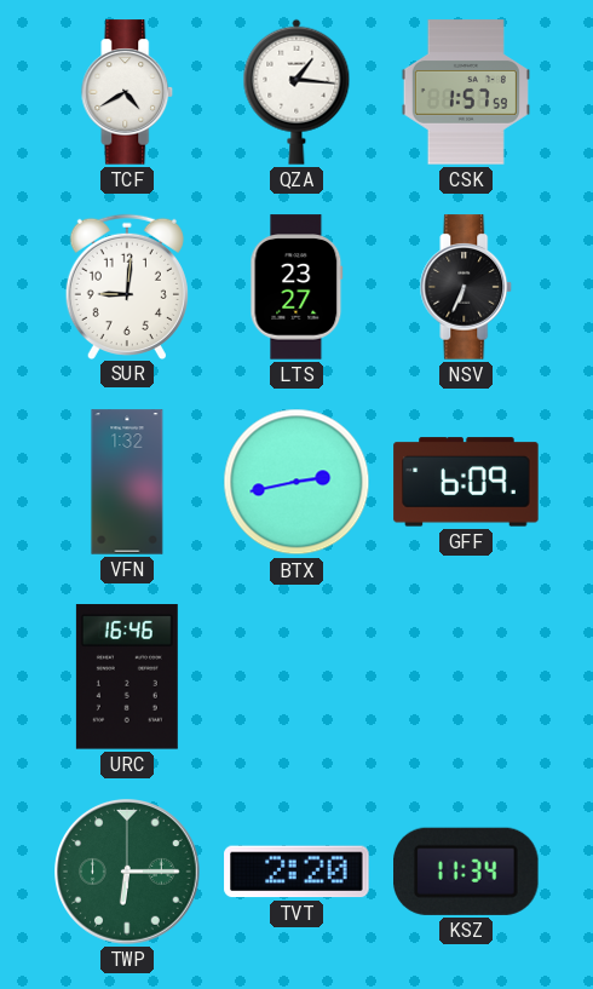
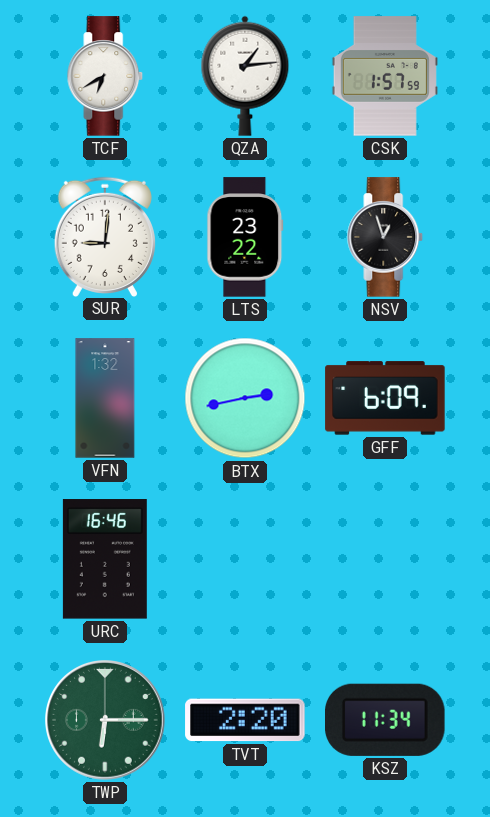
TCF: 4:40 -> 6:40 (105, 76)
QZA: 1:16 -> 1:14 (245, 76)
LTS: 23:27 -> 23:22 (245, 237)
NSV: 6:34 -> 12:57 (385, 237)
